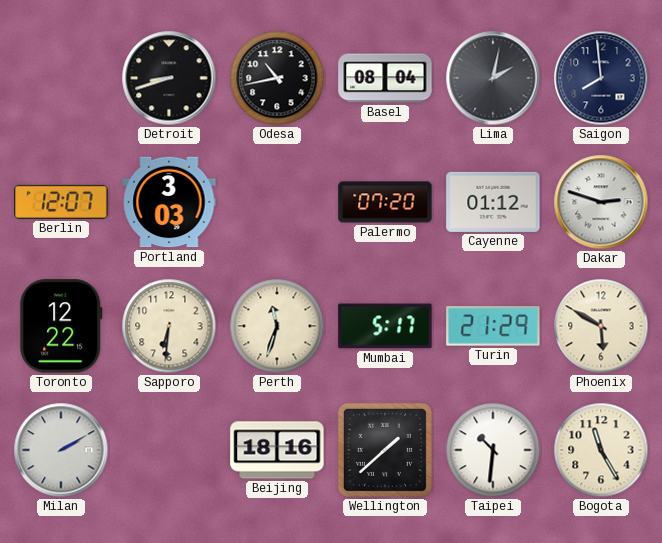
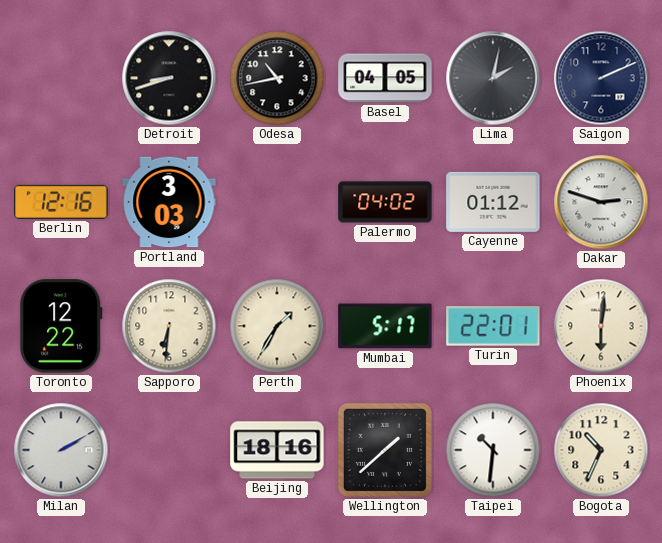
Basel: 08:04 -> 04:05 (385, 78)
Saigon: 7:59 -> 2:11 (601, 78)
Berlin: 12:07 -> 12:16 (61, 202)
Palermo: 07:20 -> 04:02 (385, 202)
Perth: 11:33 -> 1:35 (277, 326)
Turin: 21:29 -> 22:01 (493, 326)
Phoenix: 5:50 -> 6:01 (601, 326)
Bogota: 11:25 -> 10:34 (601, 450)
